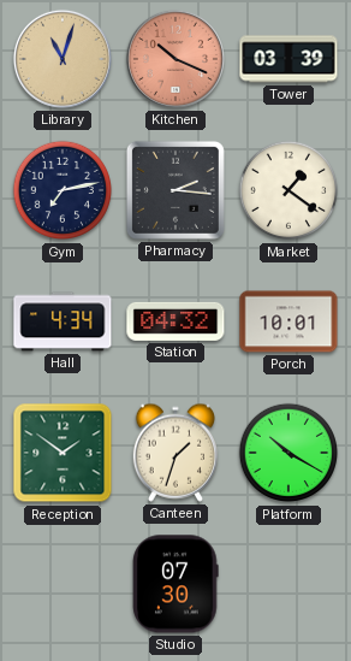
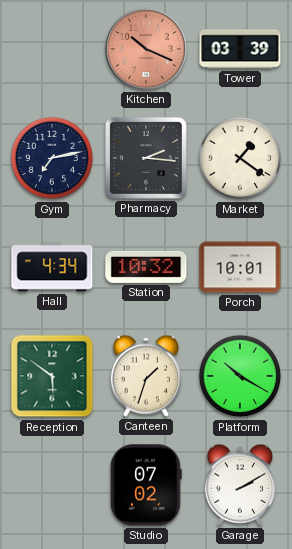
Library: 11:03 -> none (63, 59)
Station: 04:32 -> 10:32 (146, 267)
Reception: 1:51 -> 5:51 (52, 376)
Studio: 07:30 -> 07:02 (146, 485)
Garage: none -> 2:10 (239, 485)
